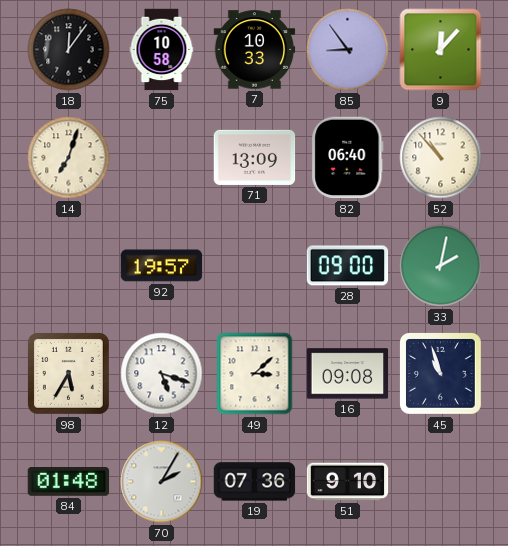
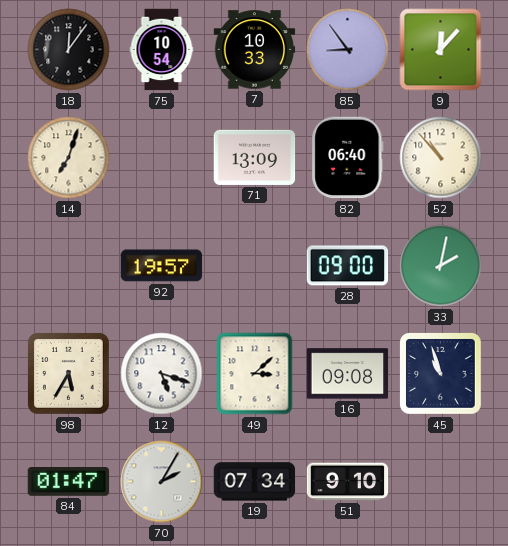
75: 10:58 -> 10:54 (162, 50)
84: 01:48 -> 01:47 (69, 482)
19: 07:36 -> 07:34 (255, 482)
